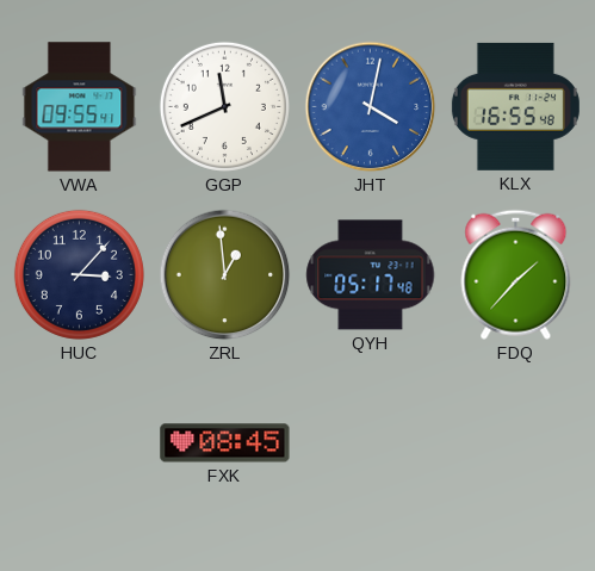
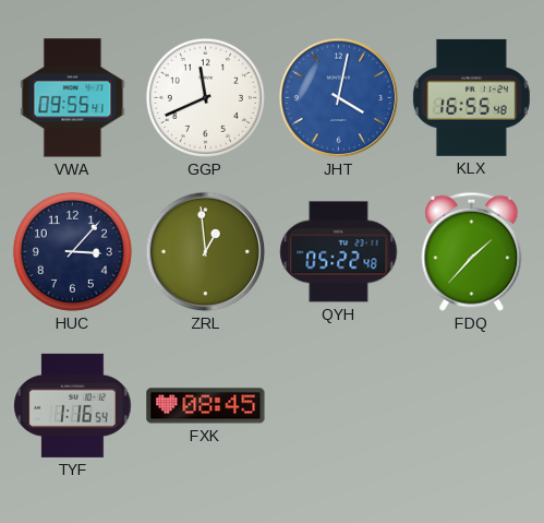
QYH: 05:17 -> 05:22 (339, 252)
TYF: none -> 1:16 (73, 405)
